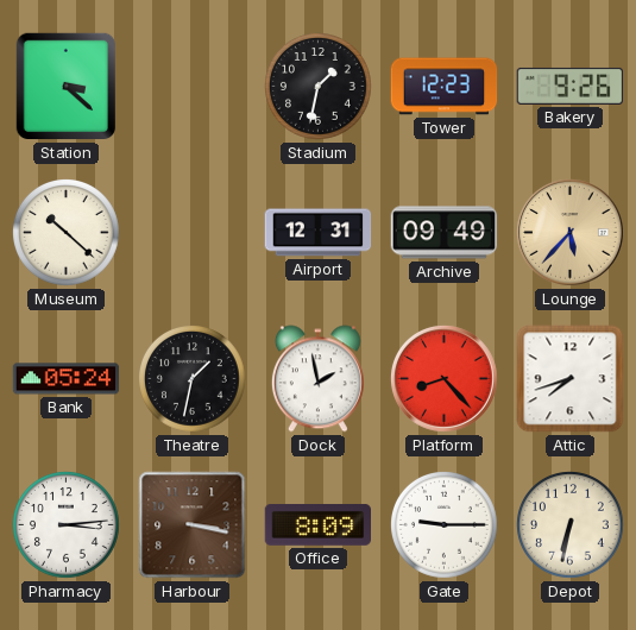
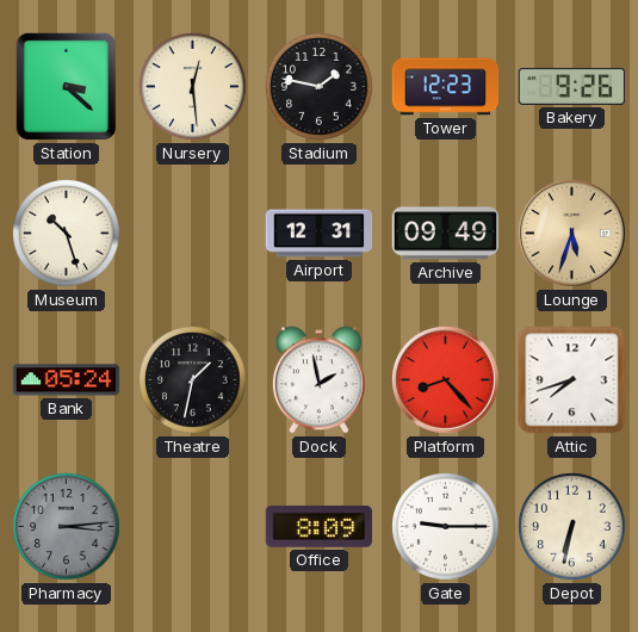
Nursery: none -> 12:29 (193, 87)
Stadium: 1:32 -> 1:47 (320, 87)
Museum: 10:22 -> 10:27 (67, 234)
Lounge: 5:37 -> 5:33 (572, 234)
Pharmacy dial: white -> grey (67, 527)
Harbour: 3:17 -> none (193, 525)
